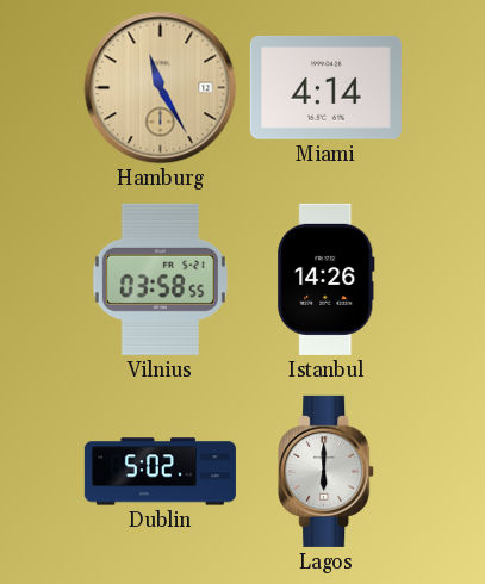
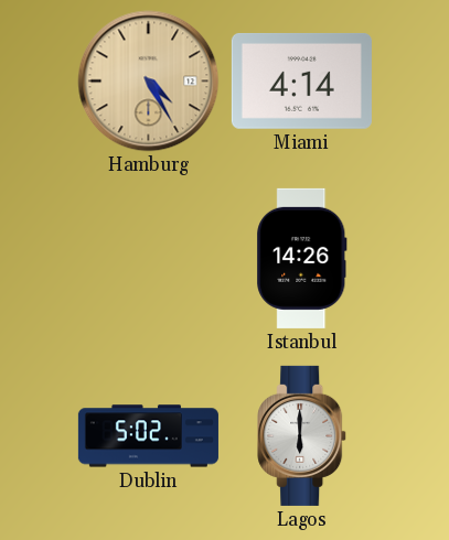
Hamburg: 11:25 -> 4:25 (149, 82)
Vilnius: 03:58 -> none (160, 279)
